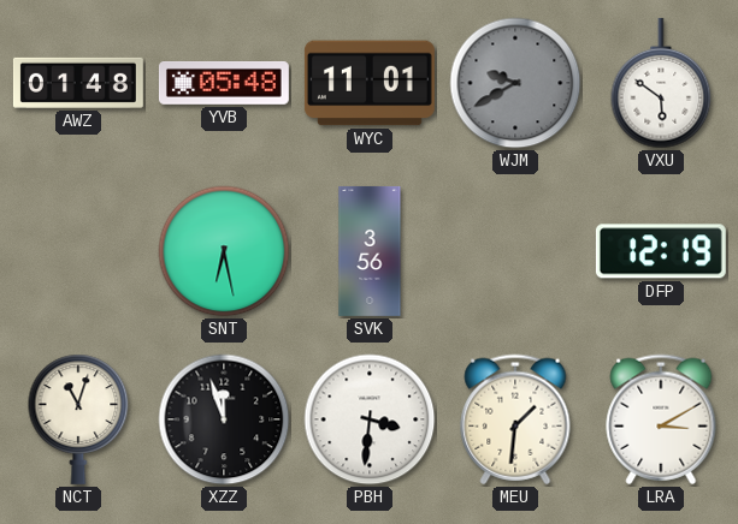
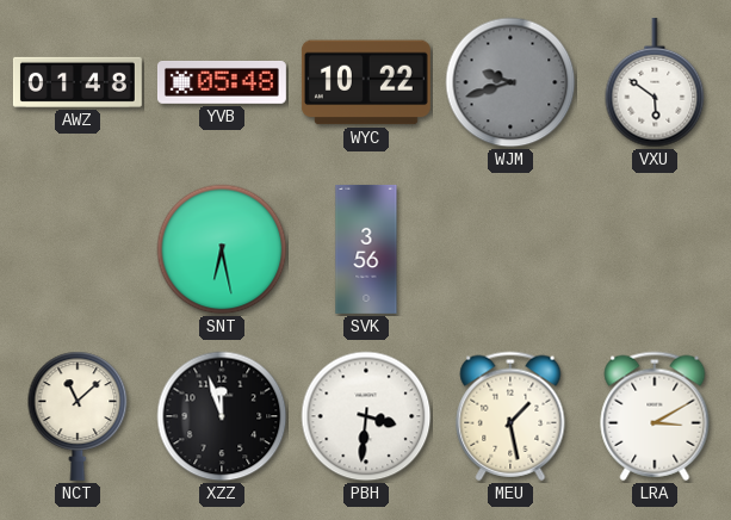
WYC: 11:01 -> 10:22 (366, 82)
WJM: 9:40 -> 9:42 (510, 82)
DFP: 12:19 -> none (661, 251)
NCT: 11:03 -> 11:08 (78, 416)
MEU: 1:31 -> 1:28 (510, 416)
